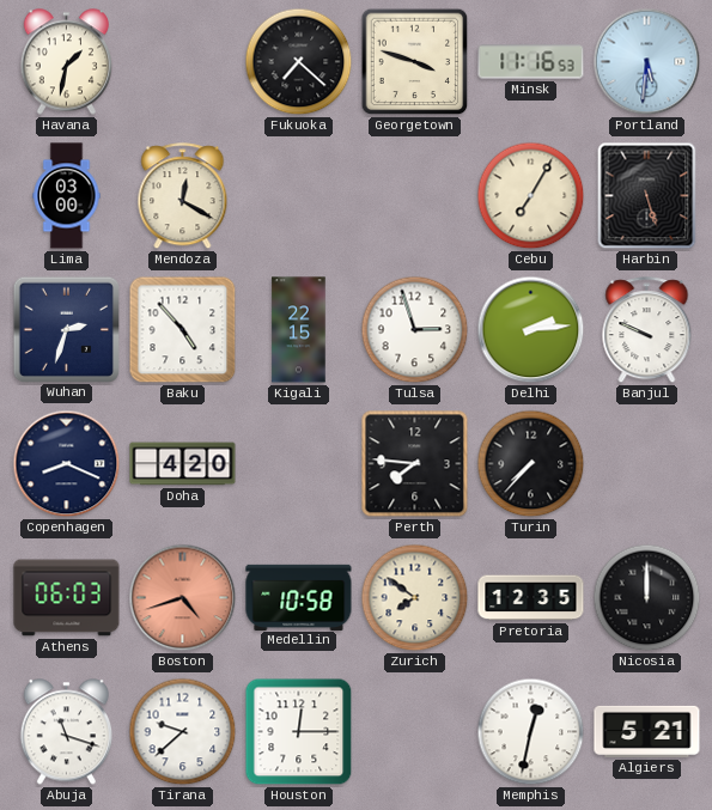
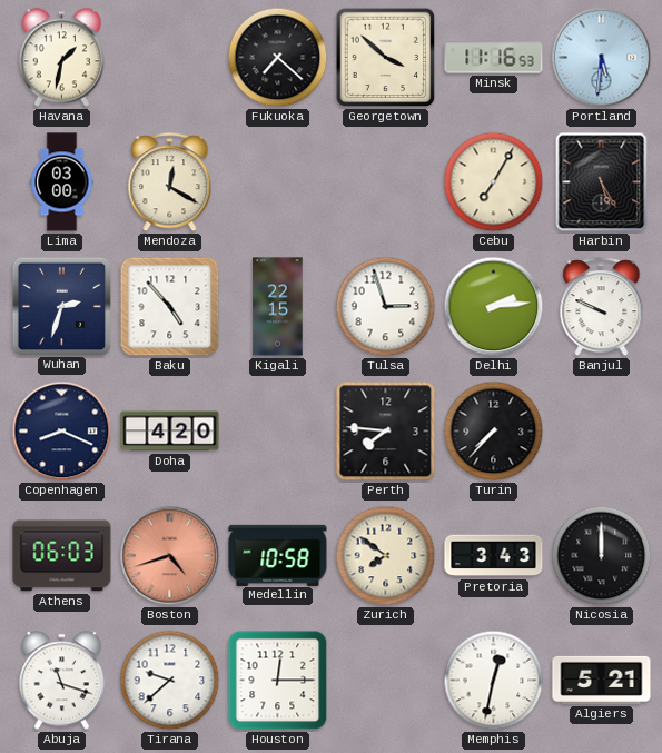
Georgetown: 3:48 -> 3:52 (386, 58)
Harbin: 5:27 -> 5:25 (602, 182)
Pretoria: 12:35 -> 3:43 (494, 556)
